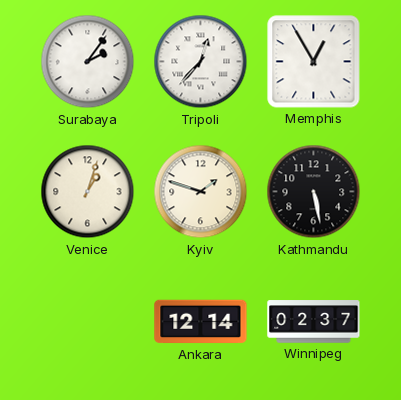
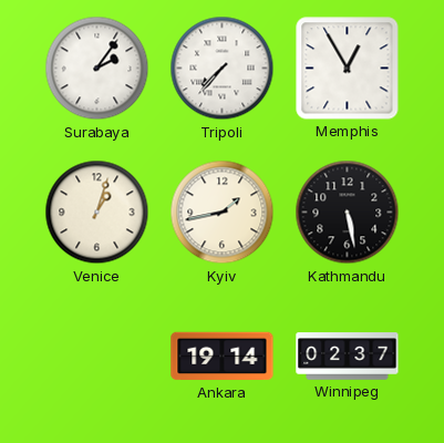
Tripoli: 12:37 -> 7:37 (223, 69)
Kyiv: 1:48 -> 1:43 (223, 213)
Ankara: 12:14 -> 19:14 (223, 357)
